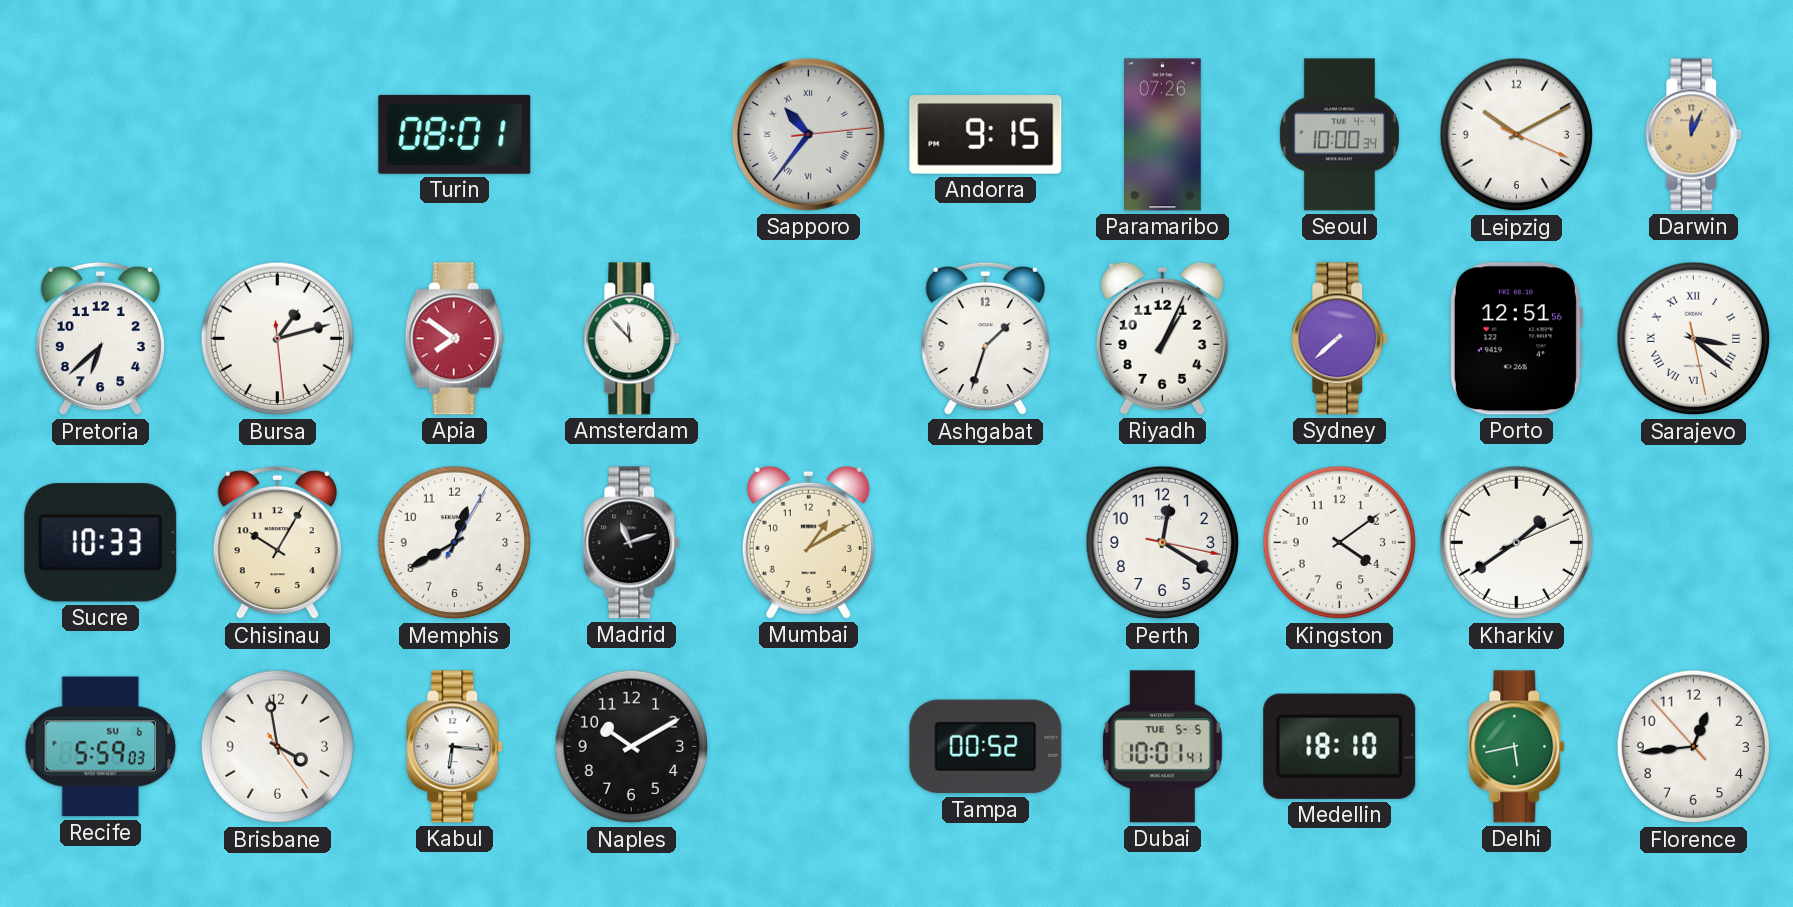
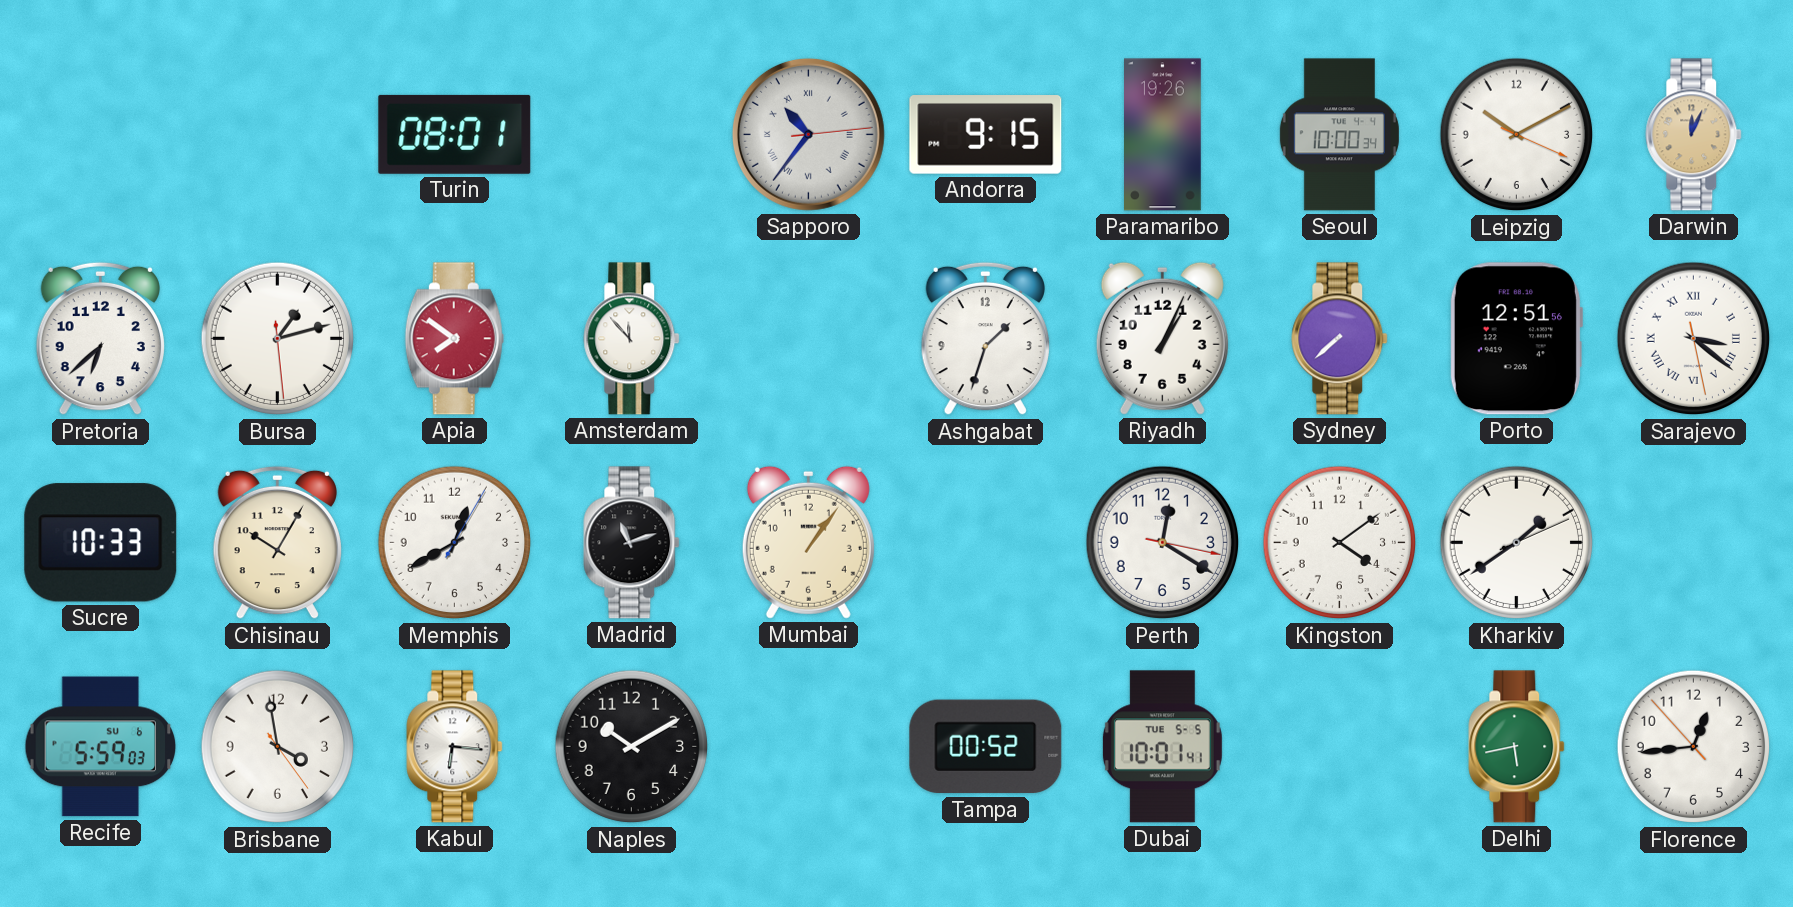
Paramaribo: 07:26 -> 19:26 (1163, 135)
Mumbai: 1:10 -> 1:06 (808, 542)
Medellin: 18:10 -> none (1340, 746)
